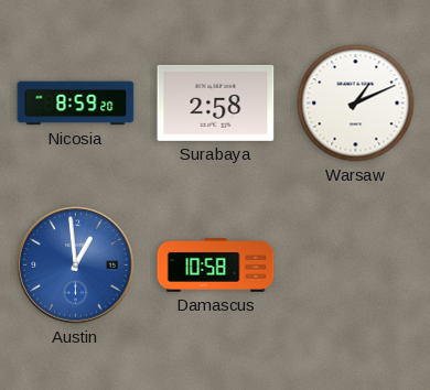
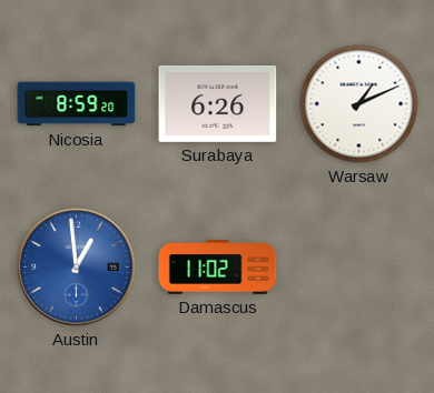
Surabaya: 2:58 -> 6:26 (218, 103)
Damascus: 10:58 -> 11:02 (218, 268)
